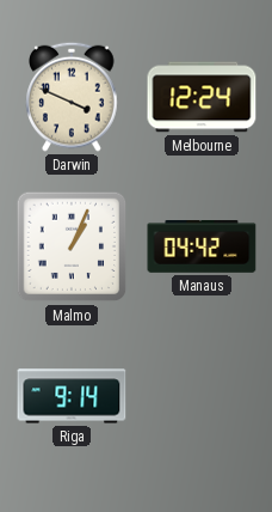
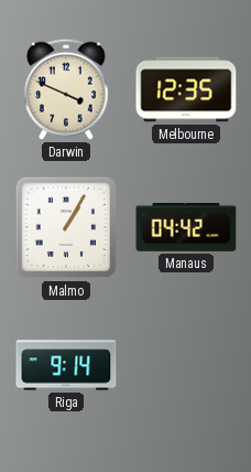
Melbourne: 12:24 -> 12:35 (186, 89)
Malmo: 1:04 -> 1:05 (66, 227)
